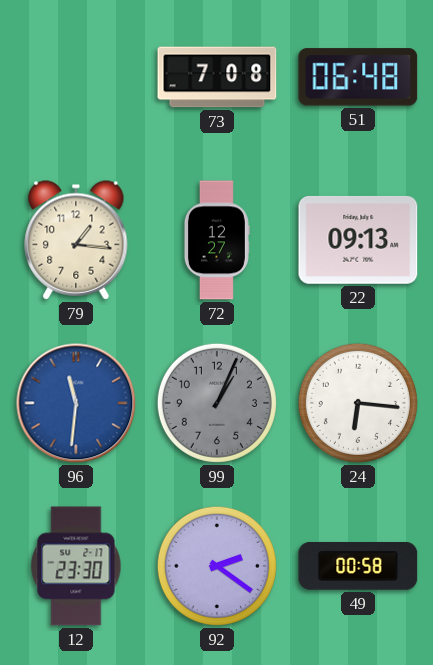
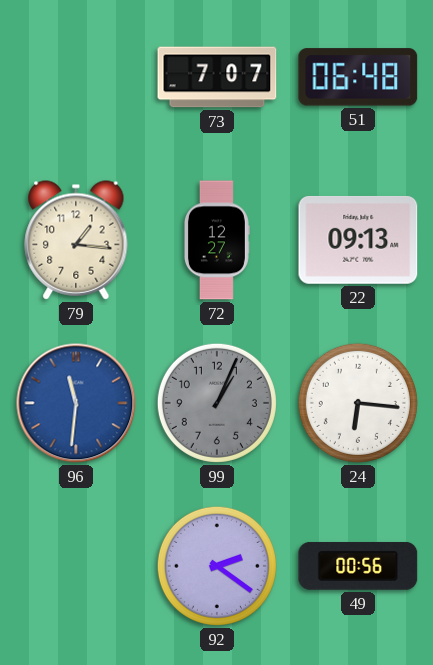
73: 7:08 -> 7:07 (217, 77)
12: 23:30 -> none (76, 566)
49: 00:58 -> 00:56 (358, 566)
